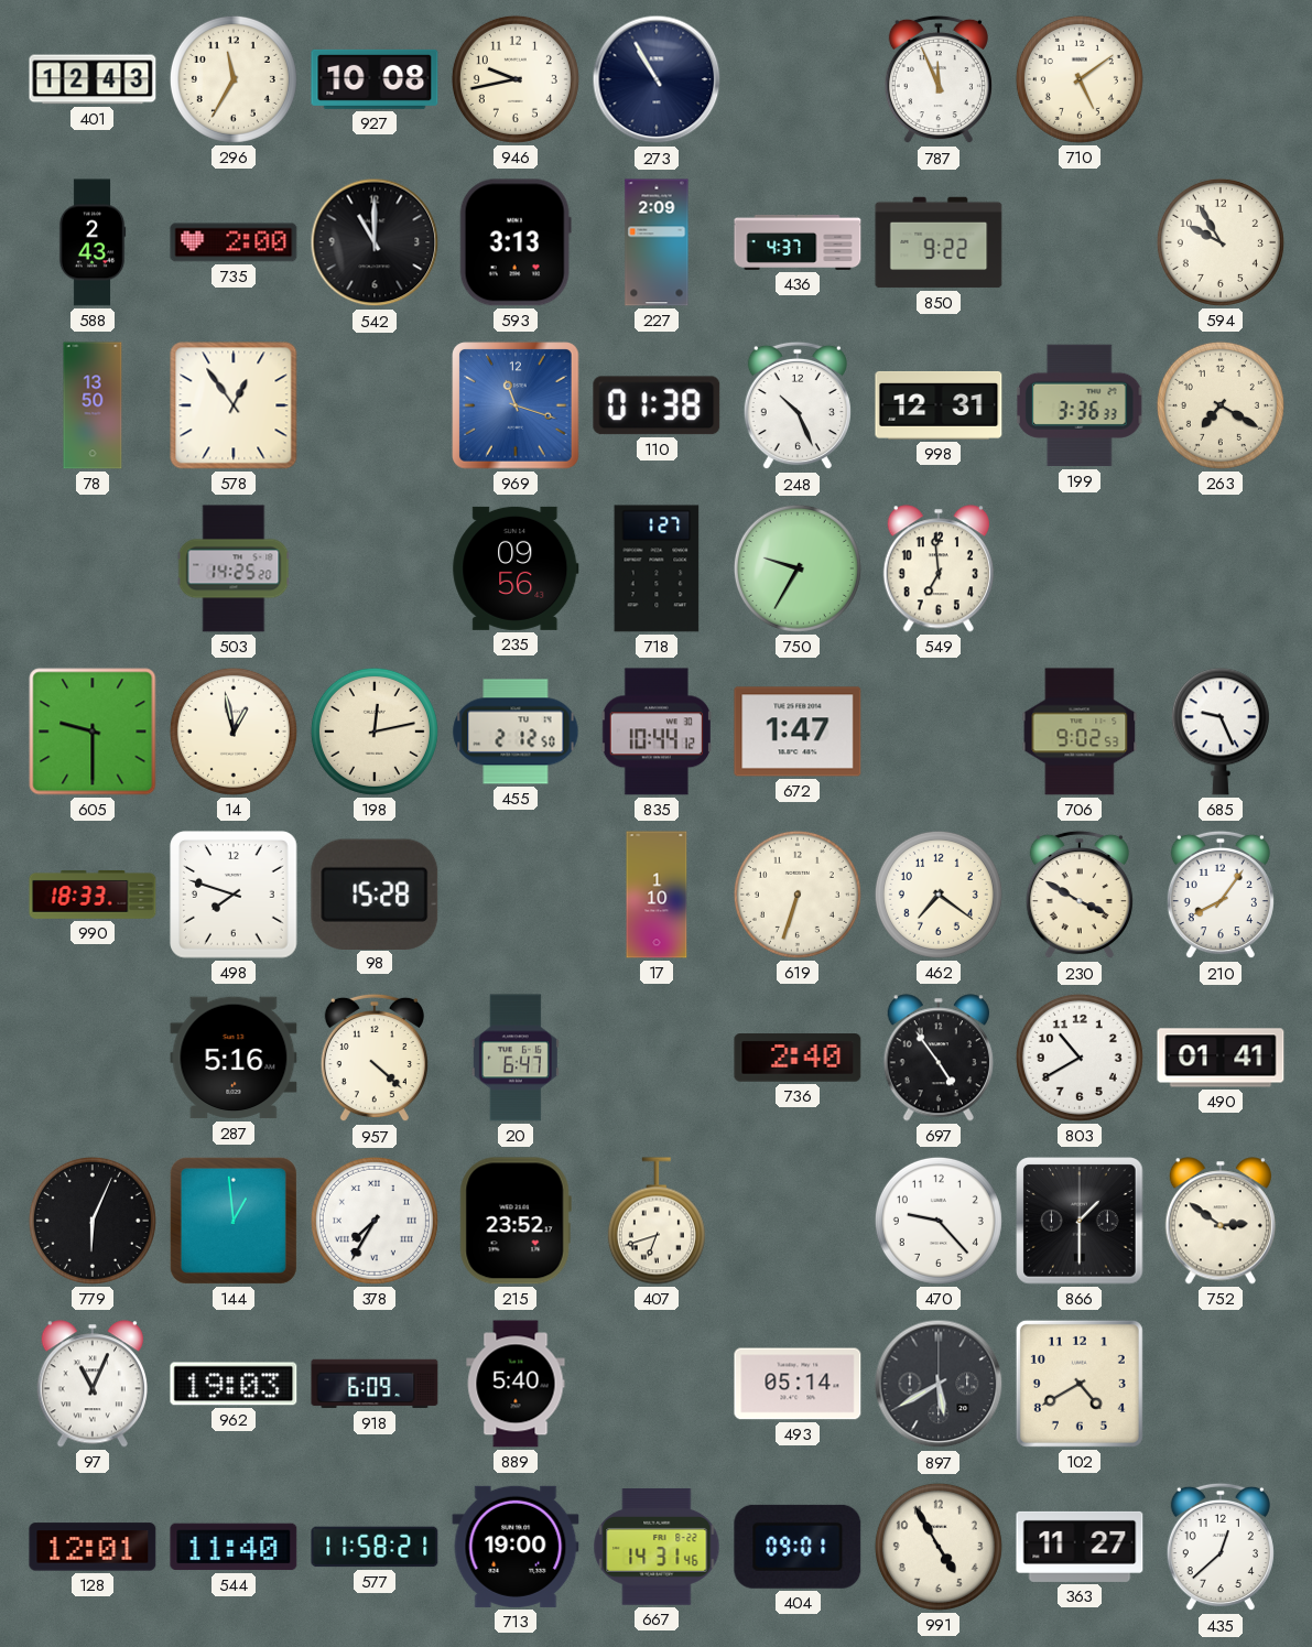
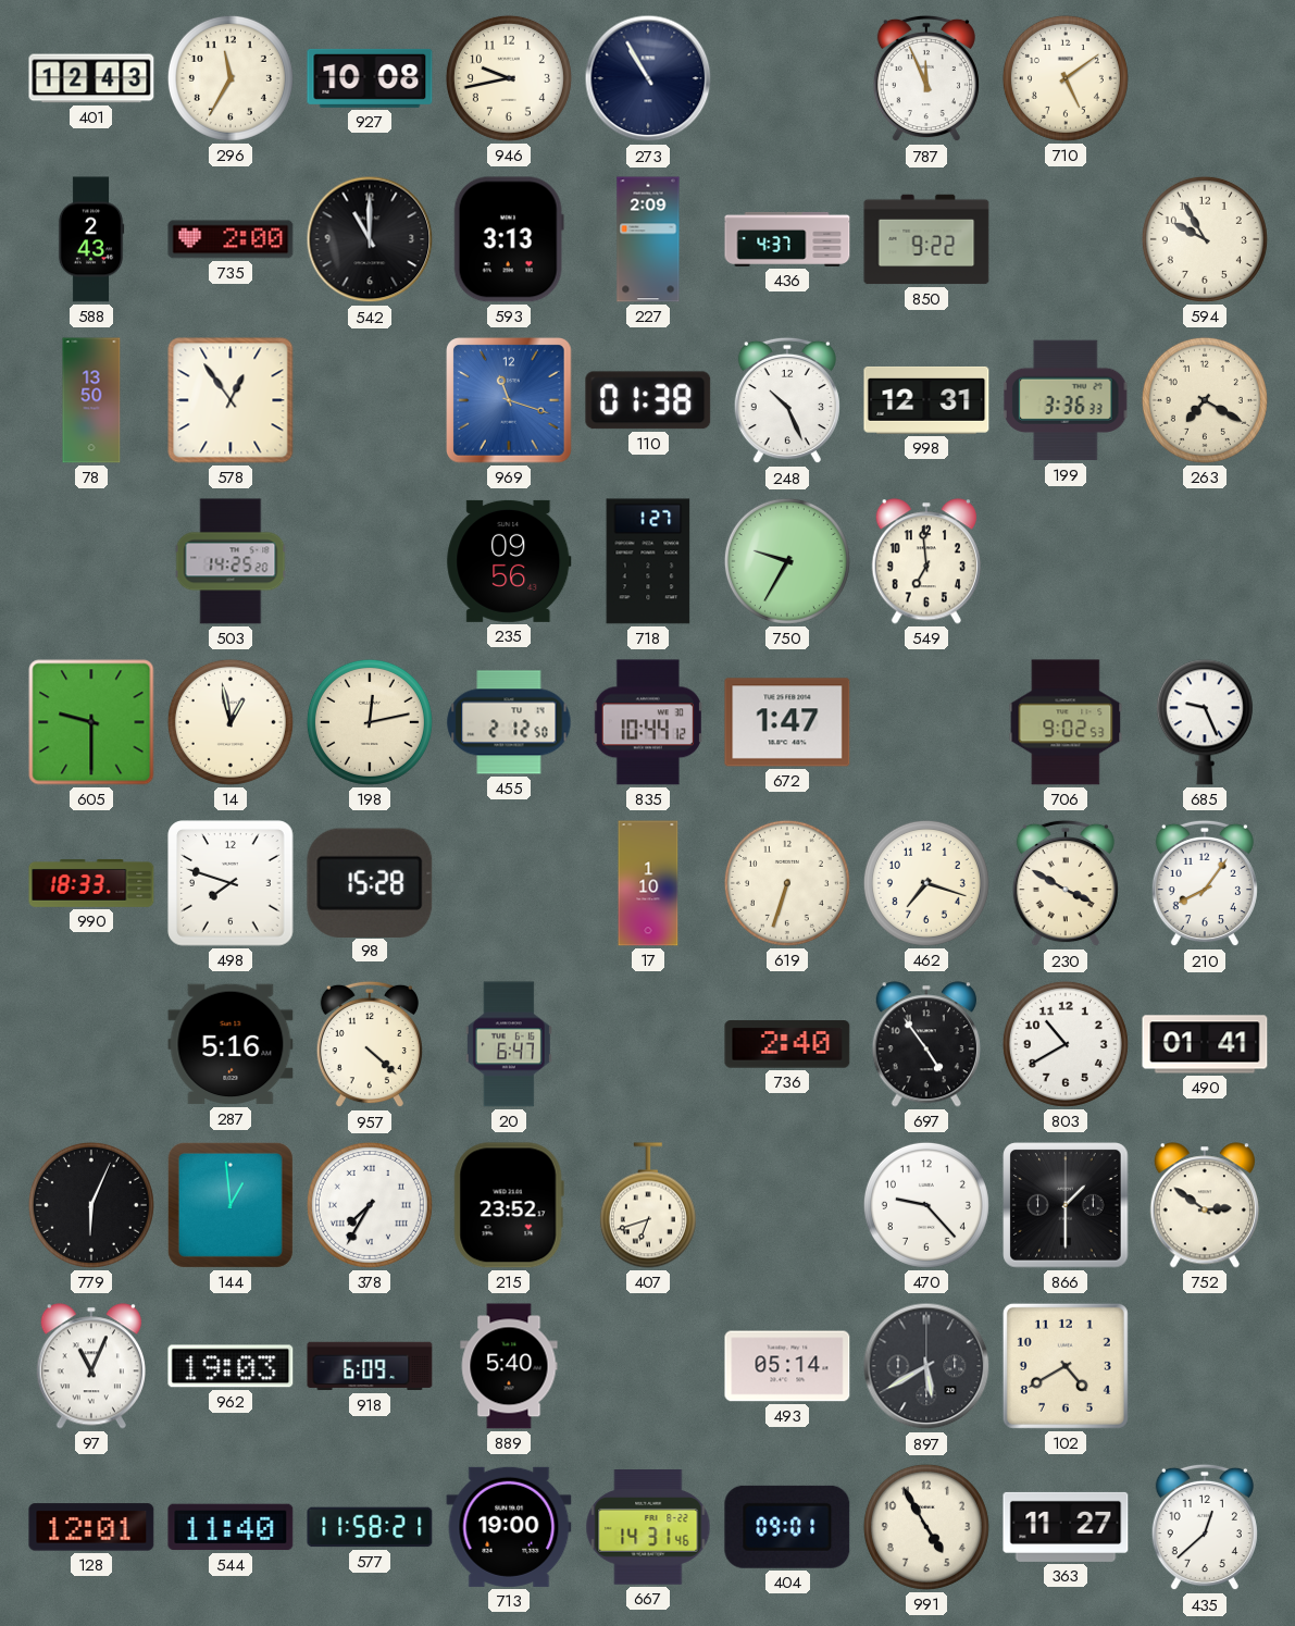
462: 7:21 -> 7:18 (926, 883)
